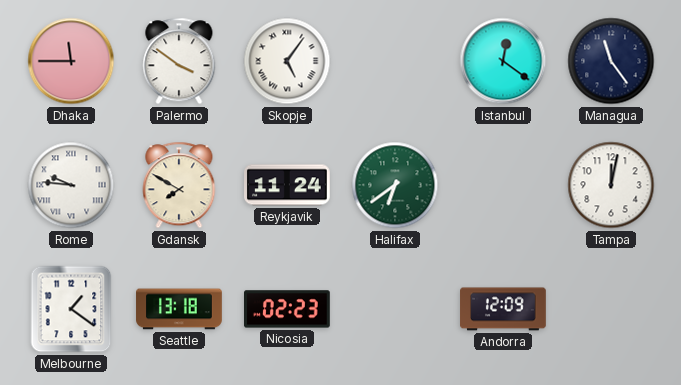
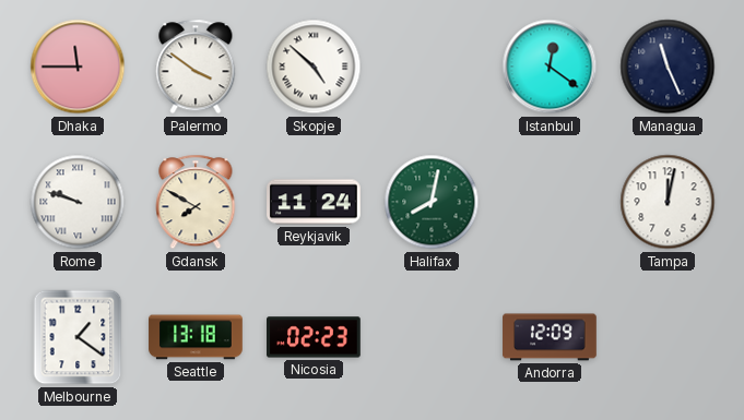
Skopje: 5:06 -> 4:52 (314, 67)
Managua: 11:24 -> 11:26 (668, 67)
Rome: 9:46 -> 9:48 (78, 202)
Halifax: 6:39 -> 8:02 (432, 202)
